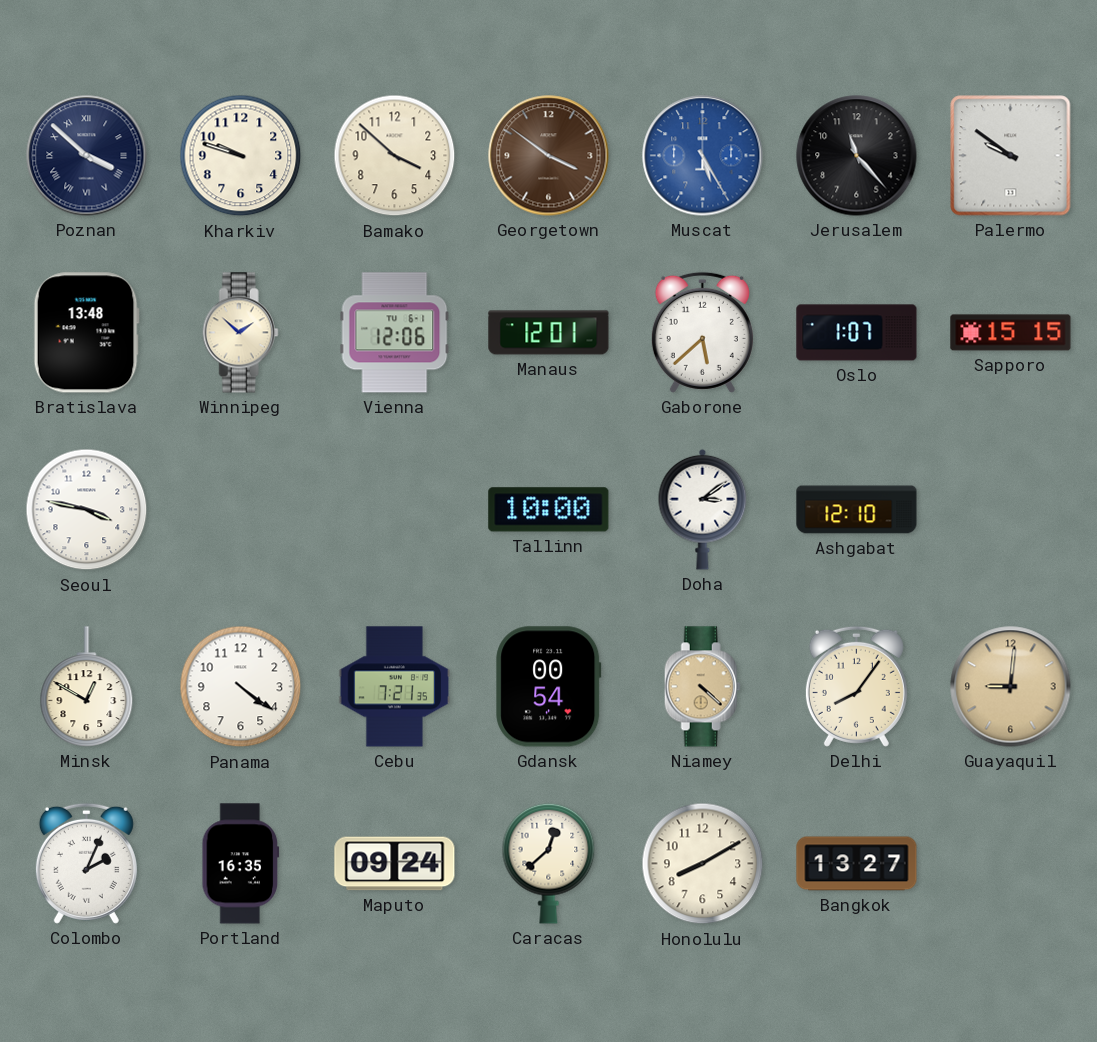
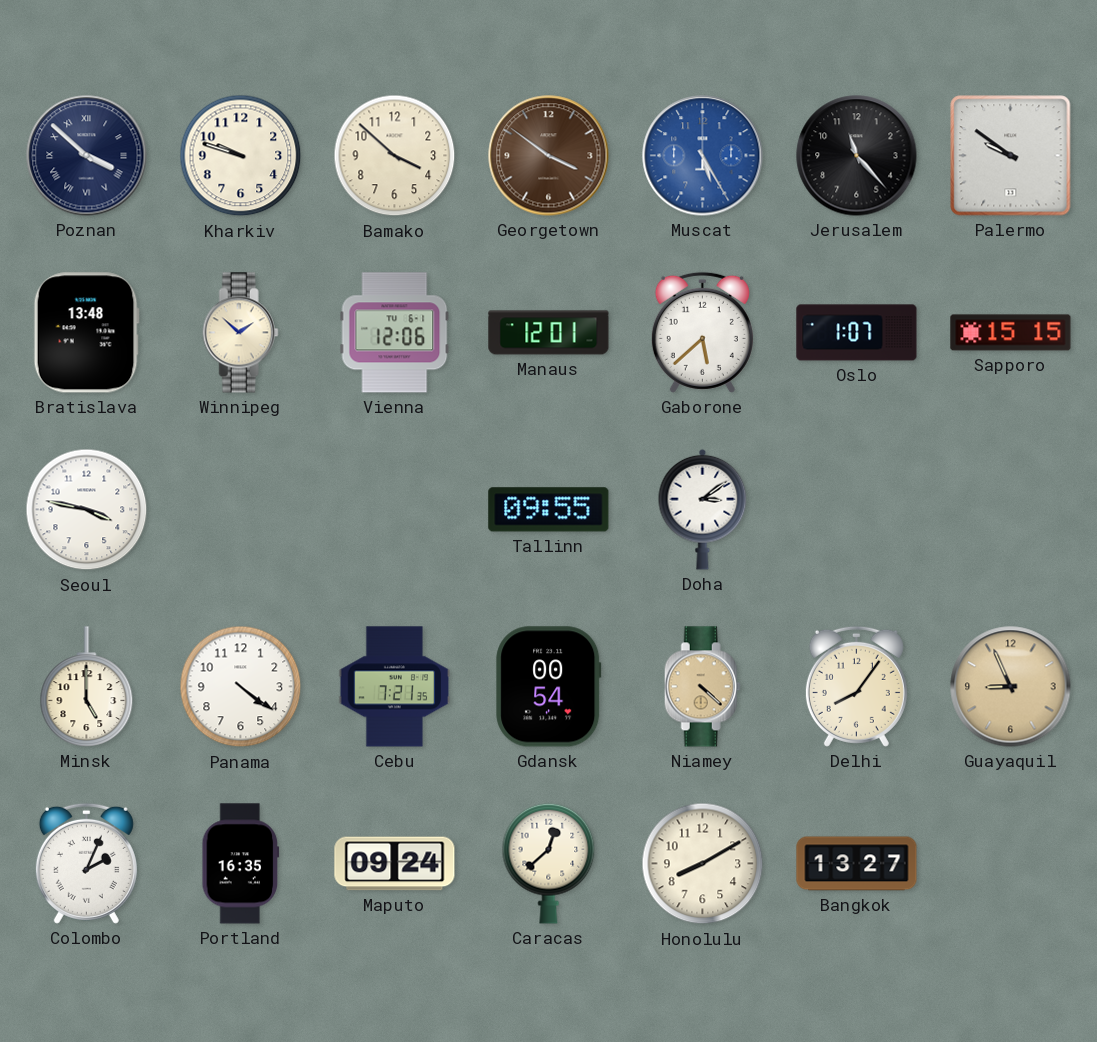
Tallinn: 10:00 -> 09:55 (549, 510)
Ashgabat: 12:10 -> none (857, 510)
Minsk: 12:50 -> 5:00 (87, 687)
Guayaquil: 9:01 -> 8:56 (1011, 687)
